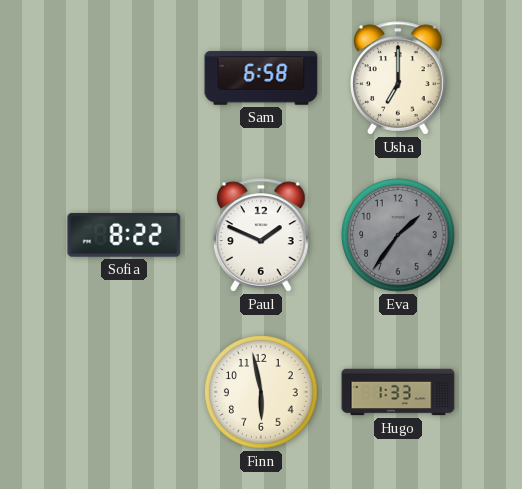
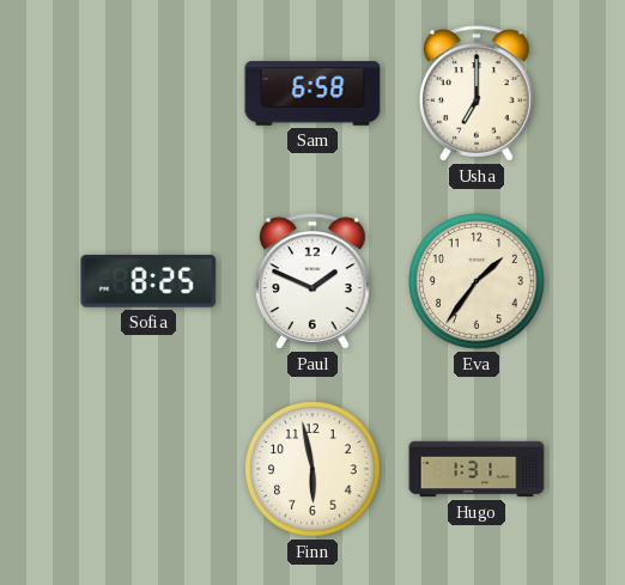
Sofia: 8:22 -> 8:25 (148, 281)
Eva dial: grey -> cream (477, 281)
Hugo: 1:33 -> 1:31 (477, 469)
